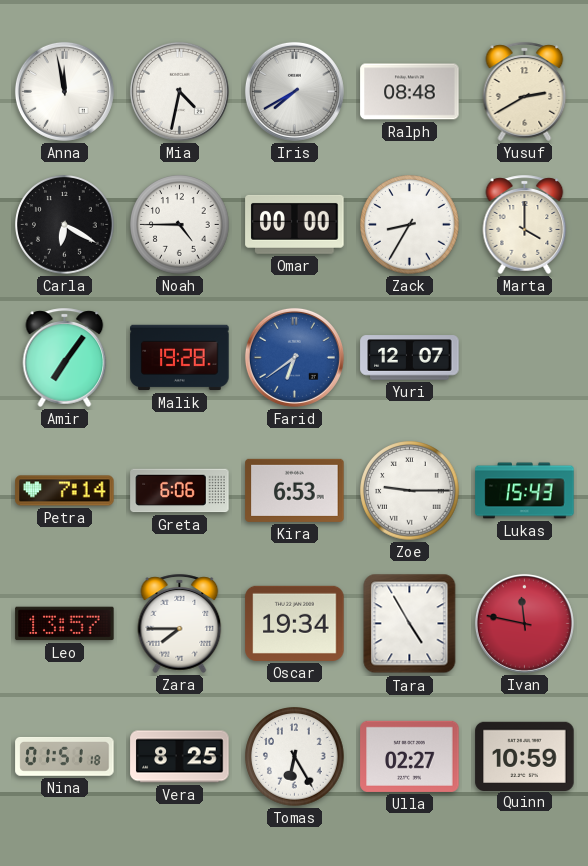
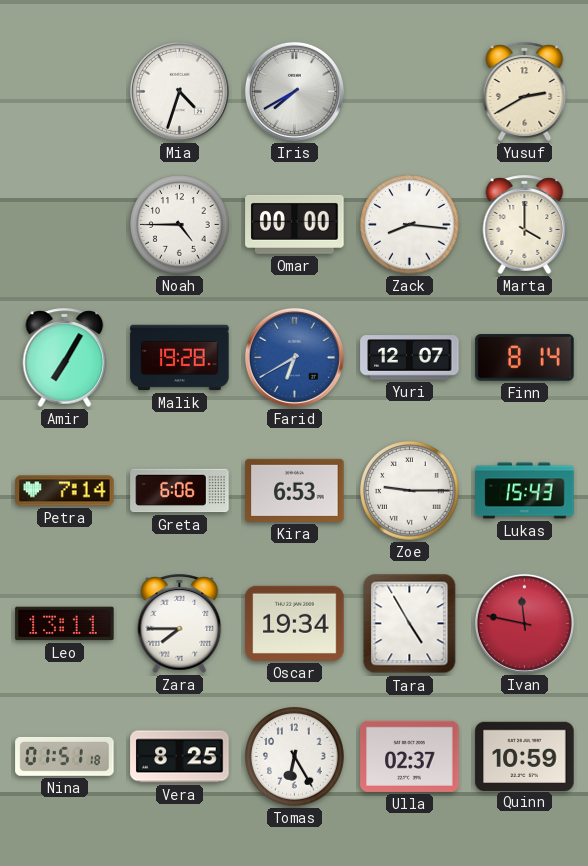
Anna: 11:58 -> none (64, 91)
Mia: 4:32 -> 4:33 (179, 91)
Ralph: 08:48 -> none (410, 92)
Carla: 6:20 -> none (65, 225)
Zack: 8:35 -> 8:16 (410, 225)
Amir: 7:06 -> 7:05 (65, 357)
Farid: 6:39 -> 6:40 (294, 357)
Finn: none -> 8:14 (525, 358)
Leo: 13:57 -> 13:11 (65, 624)
Ulla: 02:27 -> 02:37 (410, 756)
